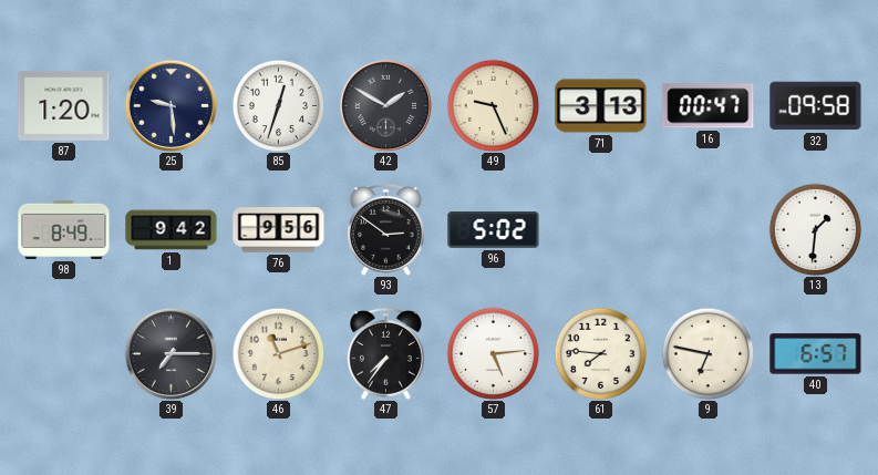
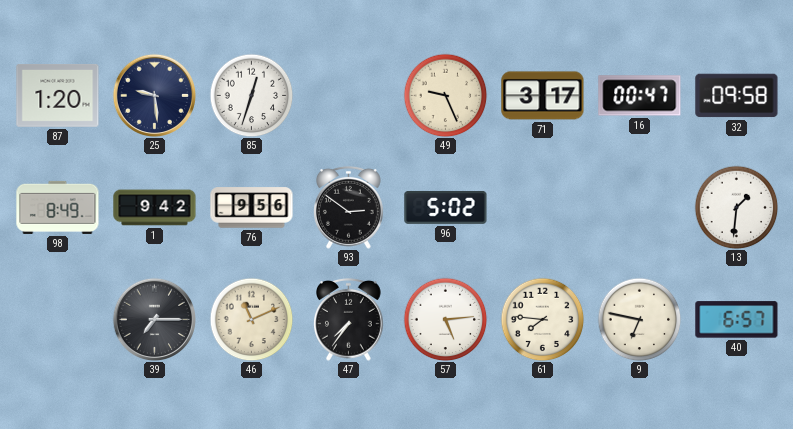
42: 1:50 -> none (385, 105)
71: 3:13 -> 3:17 (543, 96)
46: 11:12 -> 11:11 (251, 319)
